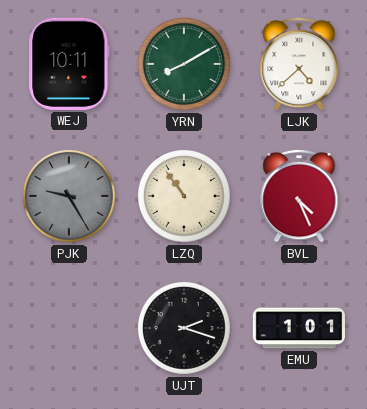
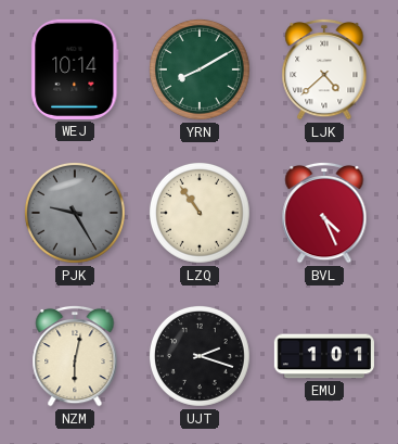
WEJ: 10:11 -> 10:14 (75, 69)
NZM: none -> 6:02 (75, 356)
